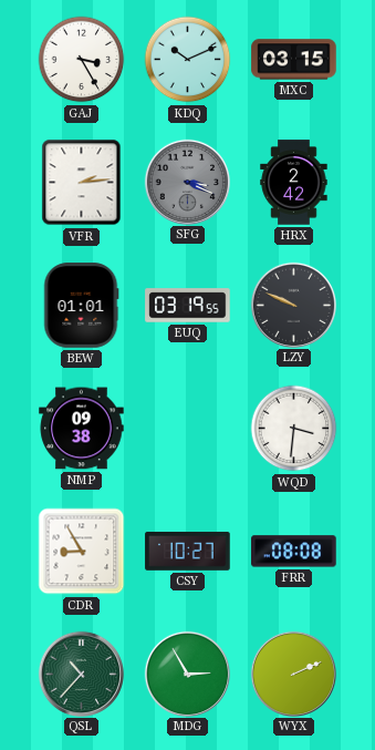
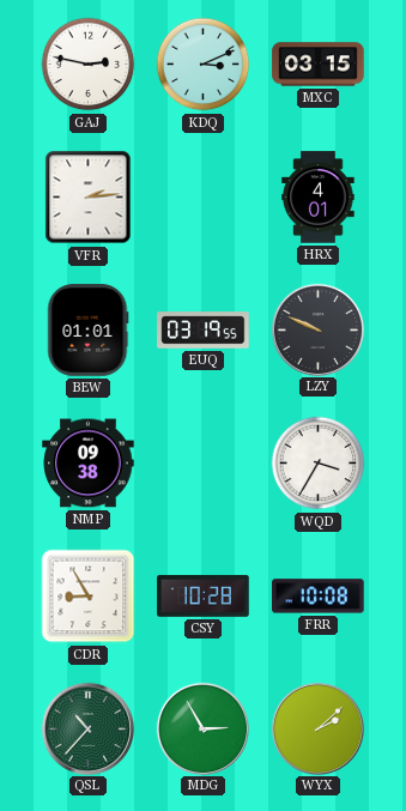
GAJ: 3:25 -> 2:47 (89, 65)
KDQ: 10:11 -> 3:11 (204, 65)
SFG: 3:19 -> none (187, 182)
HRX: 2:42 -> 4:01 (319, 198)
WQD: 3:31 -> 3:35 (319, 464)
CSY: 10:27 -> 10:28 (204, 597)
FRR: 08:08 -> 10:08 (319, 597)
WYX: 2:11 -> 2:08 (317, 728)
